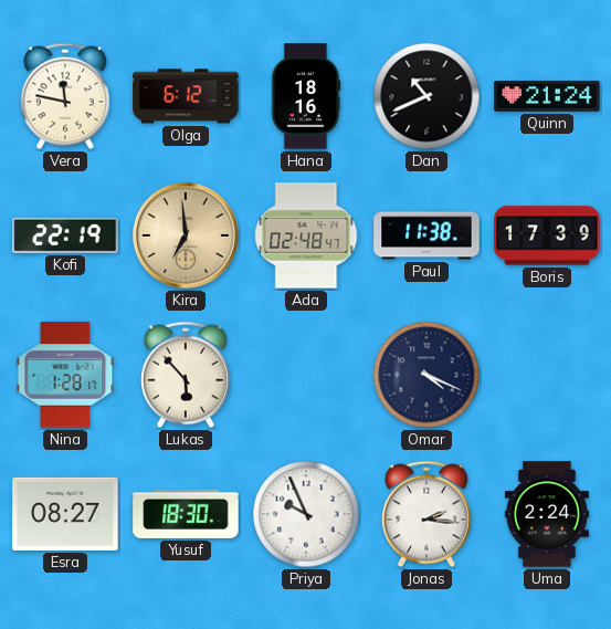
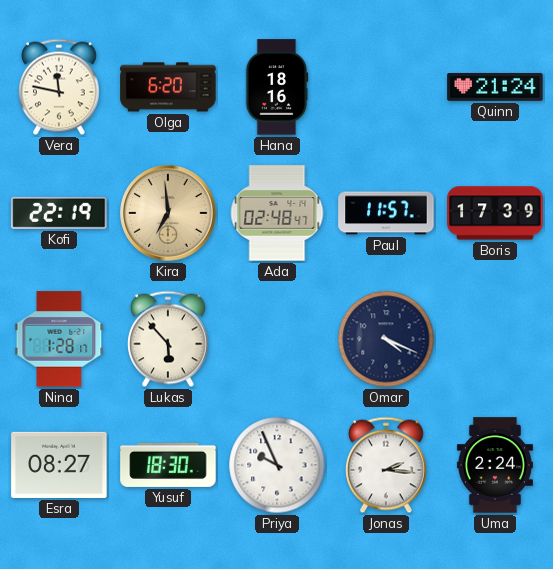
Olga: 6:12 -> 6:20 (168, 87)
Dan: 10:41 -> none (426, 96)
Paul: 11:38 -> 11:57 (386, 213)
